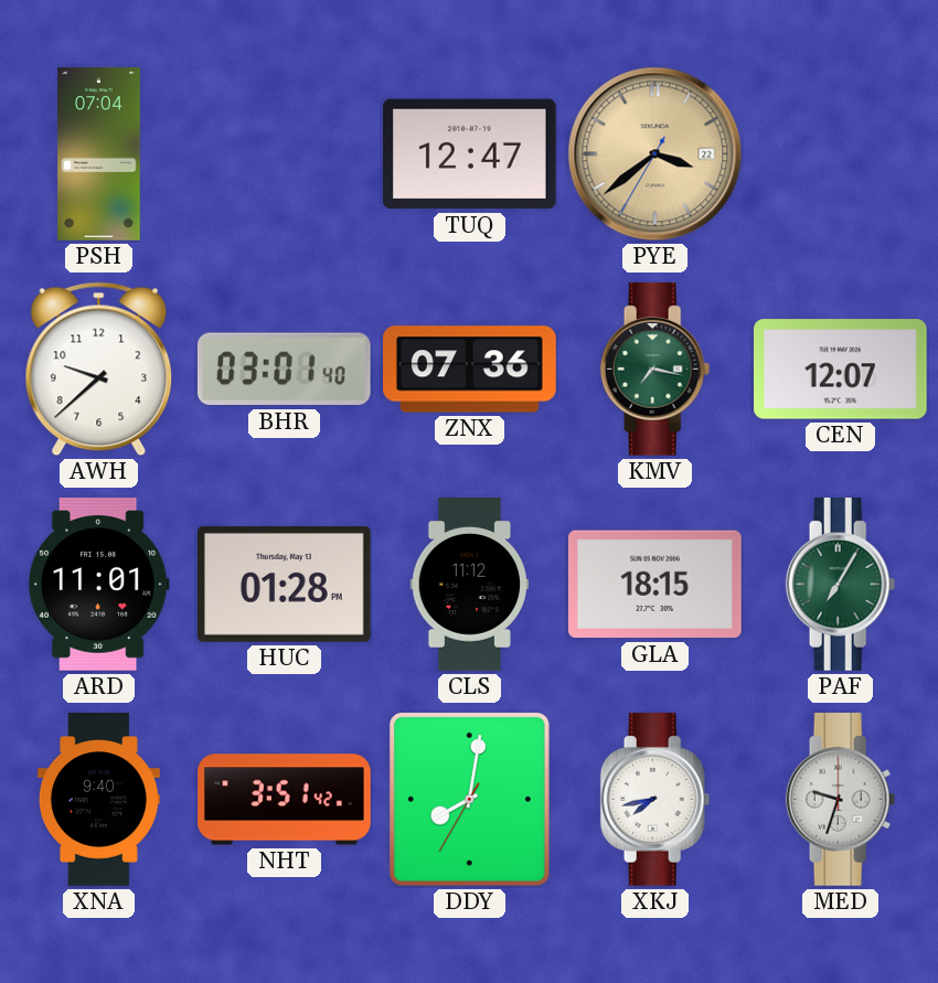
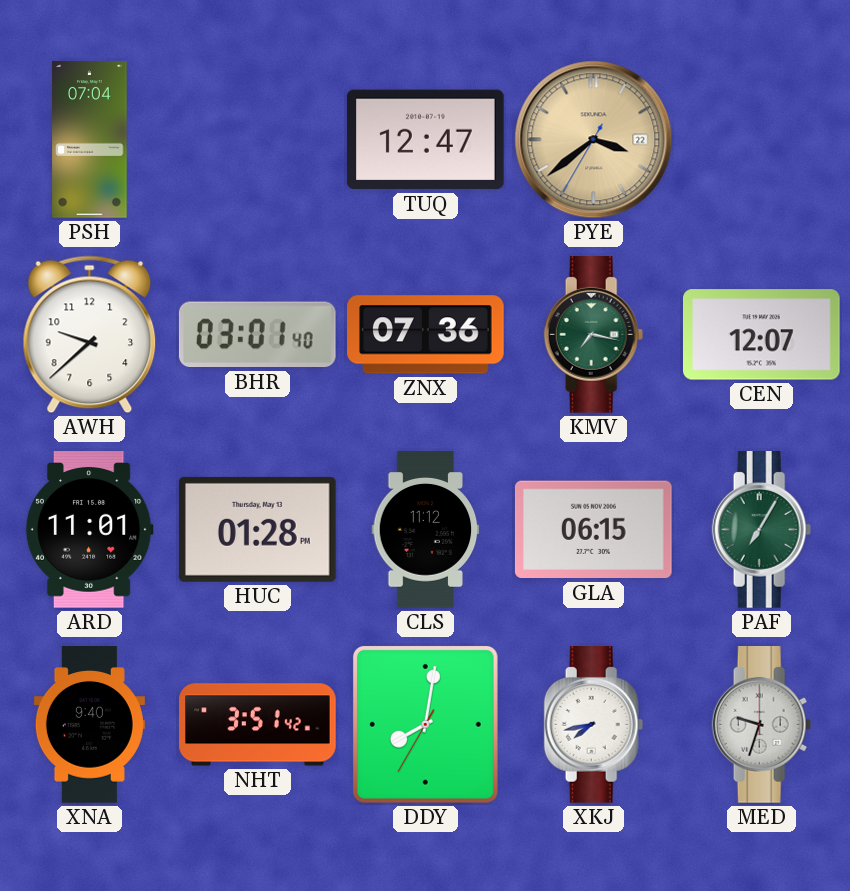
GLA: 18:15 -> 06:15 (593, 530)
